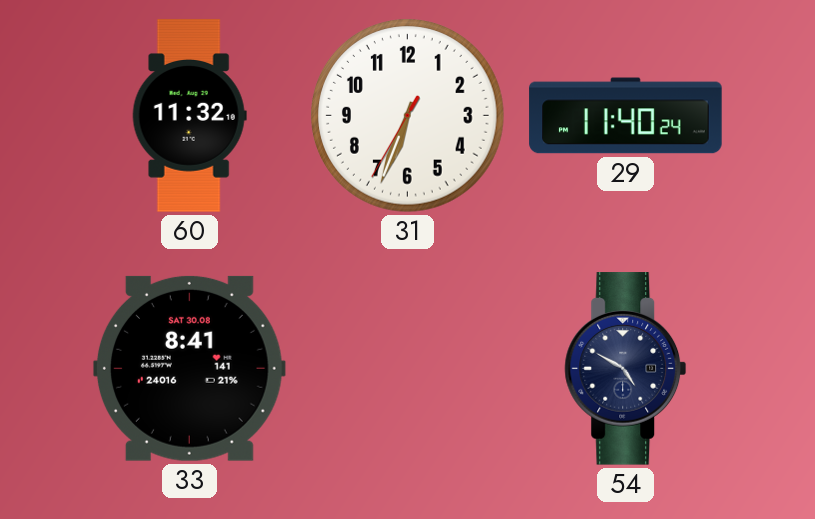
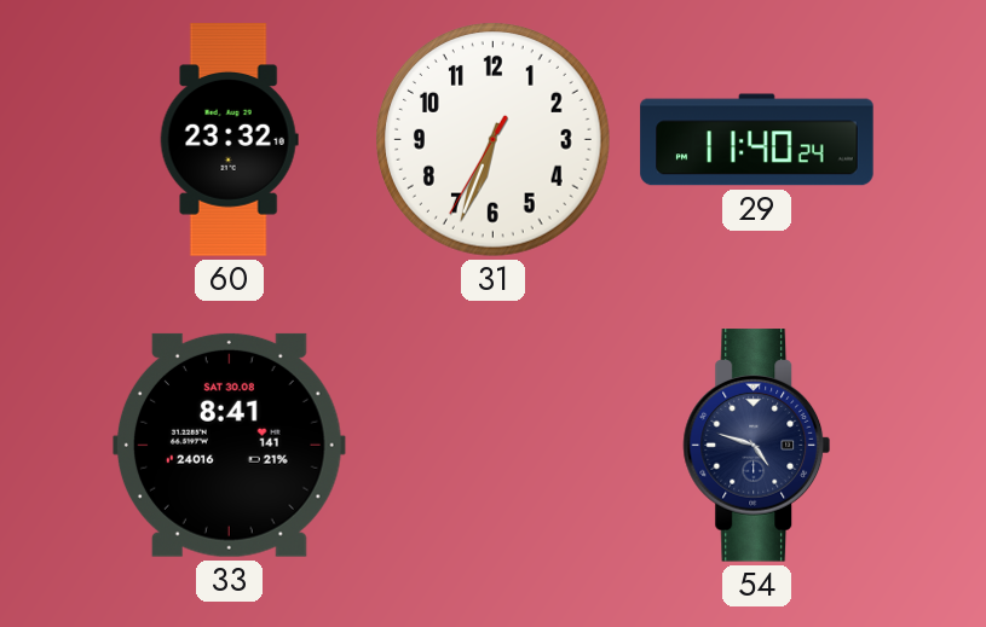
60: 11:32 -> 23:32 (229, 140)
54: 4:50 -> 4:48 (757, 446)
